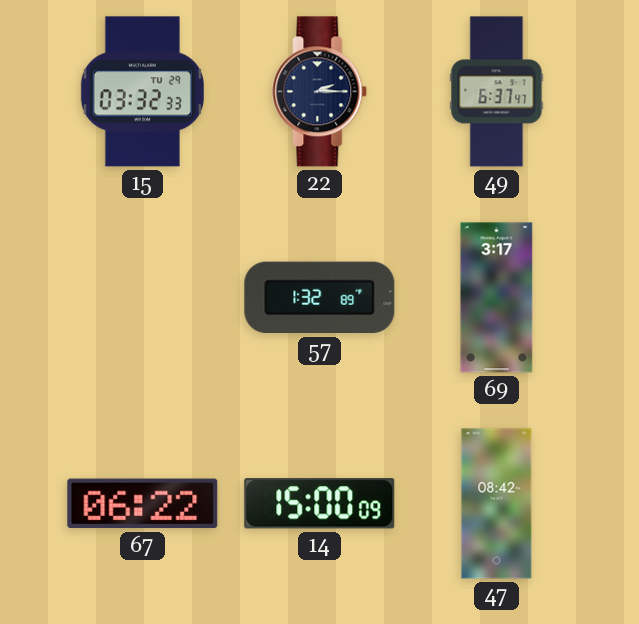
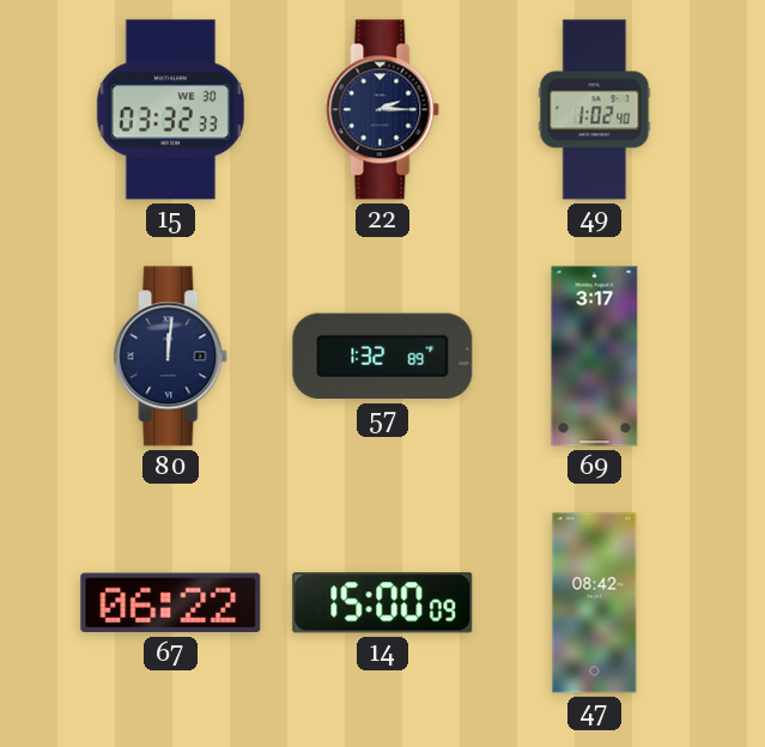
15 date: TU 29 -> WE 30 (170, 110)
49: 6:37 -> 1:02 (595, 110)
80: none -> 12:01 (171, 357)
